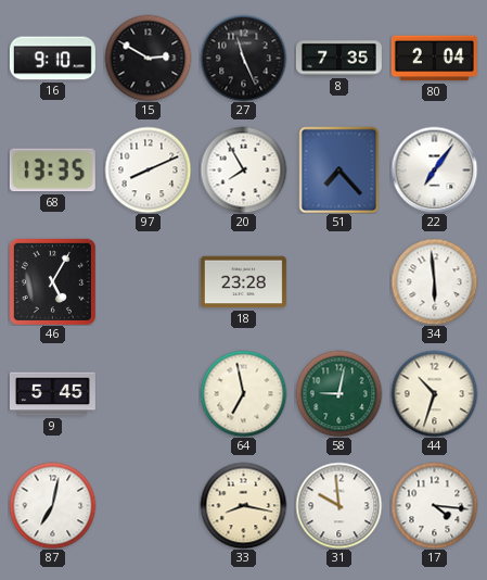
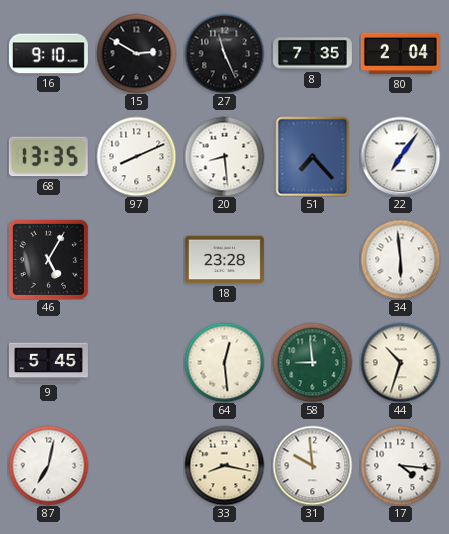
20: 7:55 -> 8:29 (224, 156)
64: 6:58 -> 12:29 (224, 362)
58: 9:02 -> 8:59 (312, 362)
